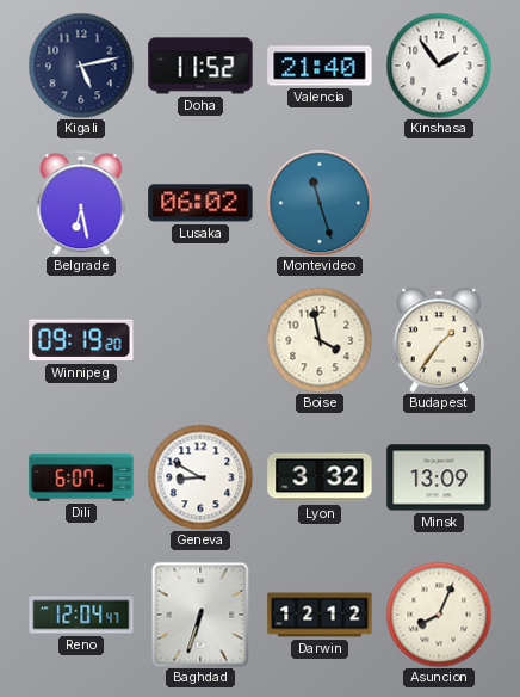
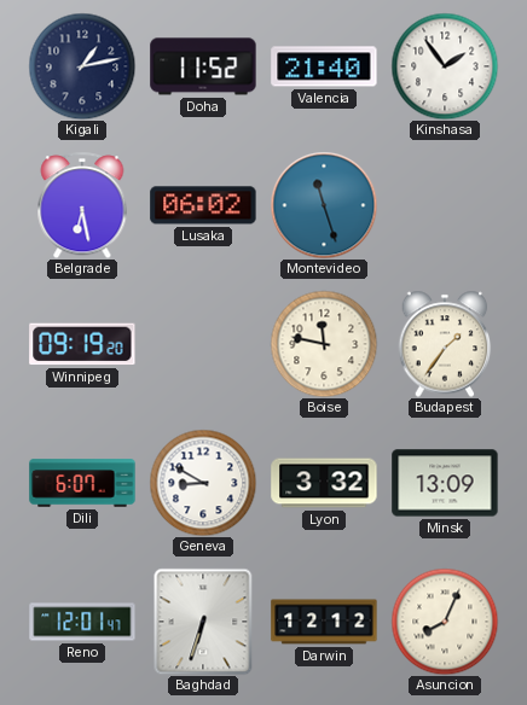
Kigali: 5:13 -> 1:13 (82, 66)
Boise: 3:58 -> 11:47 (324, 344)
Reno: 12:04 -> 12:01 (82, 622)
